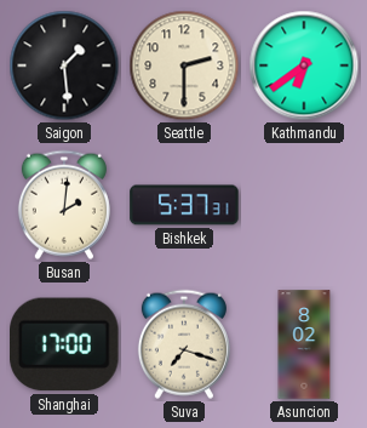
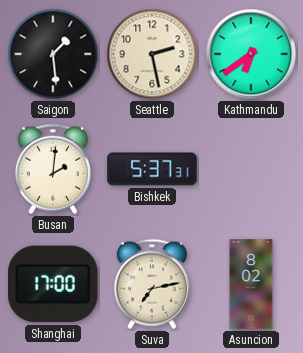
Seattle: 2:30 -> 2:28 (152, 54)
Suva: 7:18 -> 7:13 (152, 284)
